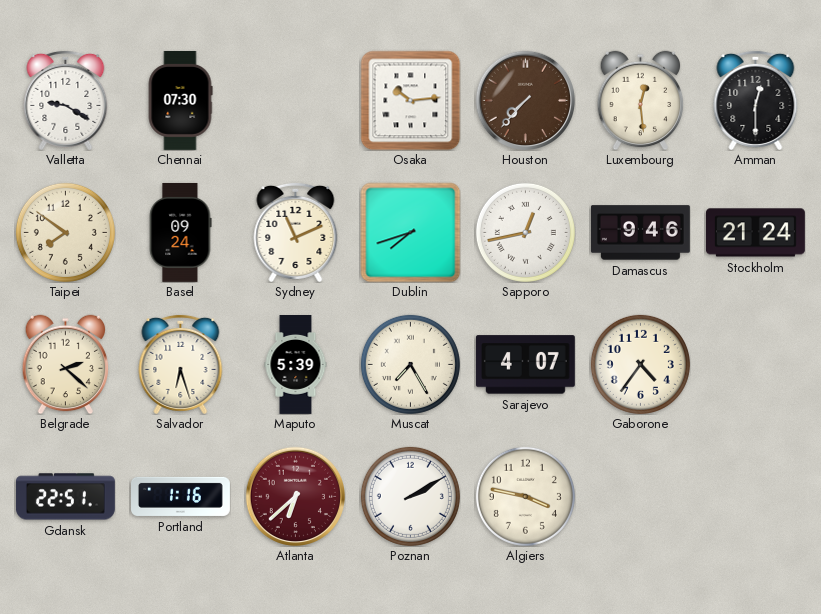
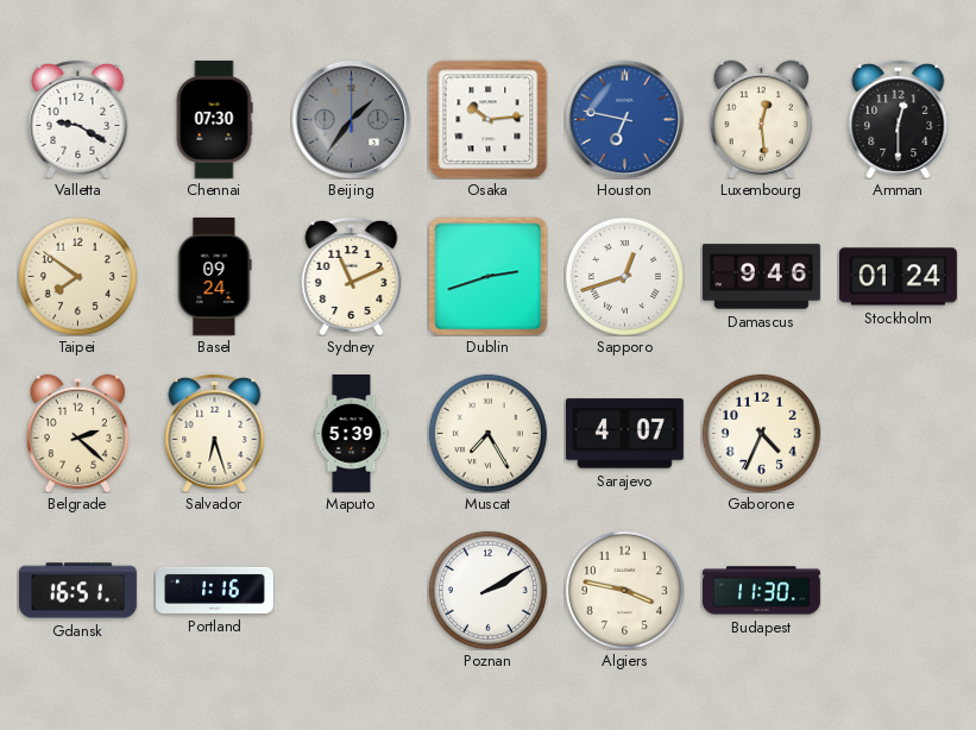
Beijing: none -> 1:36 (351, 119)
Houston: 7:37 -> 6:47 (624, 119)
Houston dial: brown -> blue (624, 119)
Dublin: 7:42 -> 2:42 (487, 276)
Sapporo: 12:43 -> 12:42 (624, 276)
Stockholm: 21:24 -> 01:24 (898, 277)
Gaborone: 4:36 -> 4:34 (761, 433)
Gdansk: 22:51 -> 16:51 (77, 591)
Atlanta: 6:38 -> none (295, 496)
Budapest: none -> 11:30 (761, 591)
